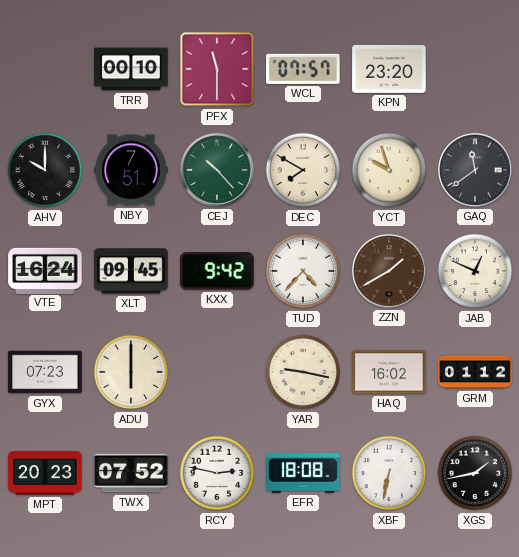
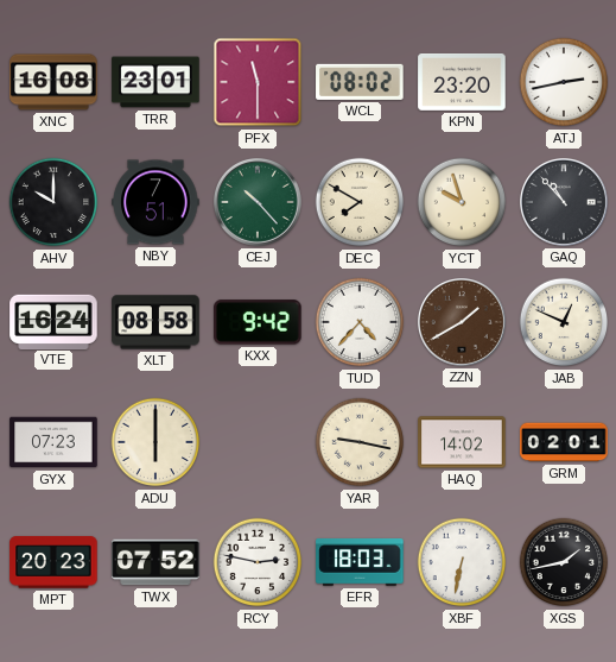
XNC: none -> 16:08 (53, 82)
TRR: 00:10 -> 23:01 (155, 82)
WCL: 07:57 -> 08:02 (360, 82)
ATJ: none -> 2:43 (564, 82)
GAQ: 11:39 -> 10:53 (564, 202)
XLT: 09:45 -> 08:58 (155, 322)
HAQ: 16:02 -> 14:02 (462, 442)
GRM: 01:12 -> 02:01 (564, 442)
EFR: 18:08 -> 18:03 (360, 563)
